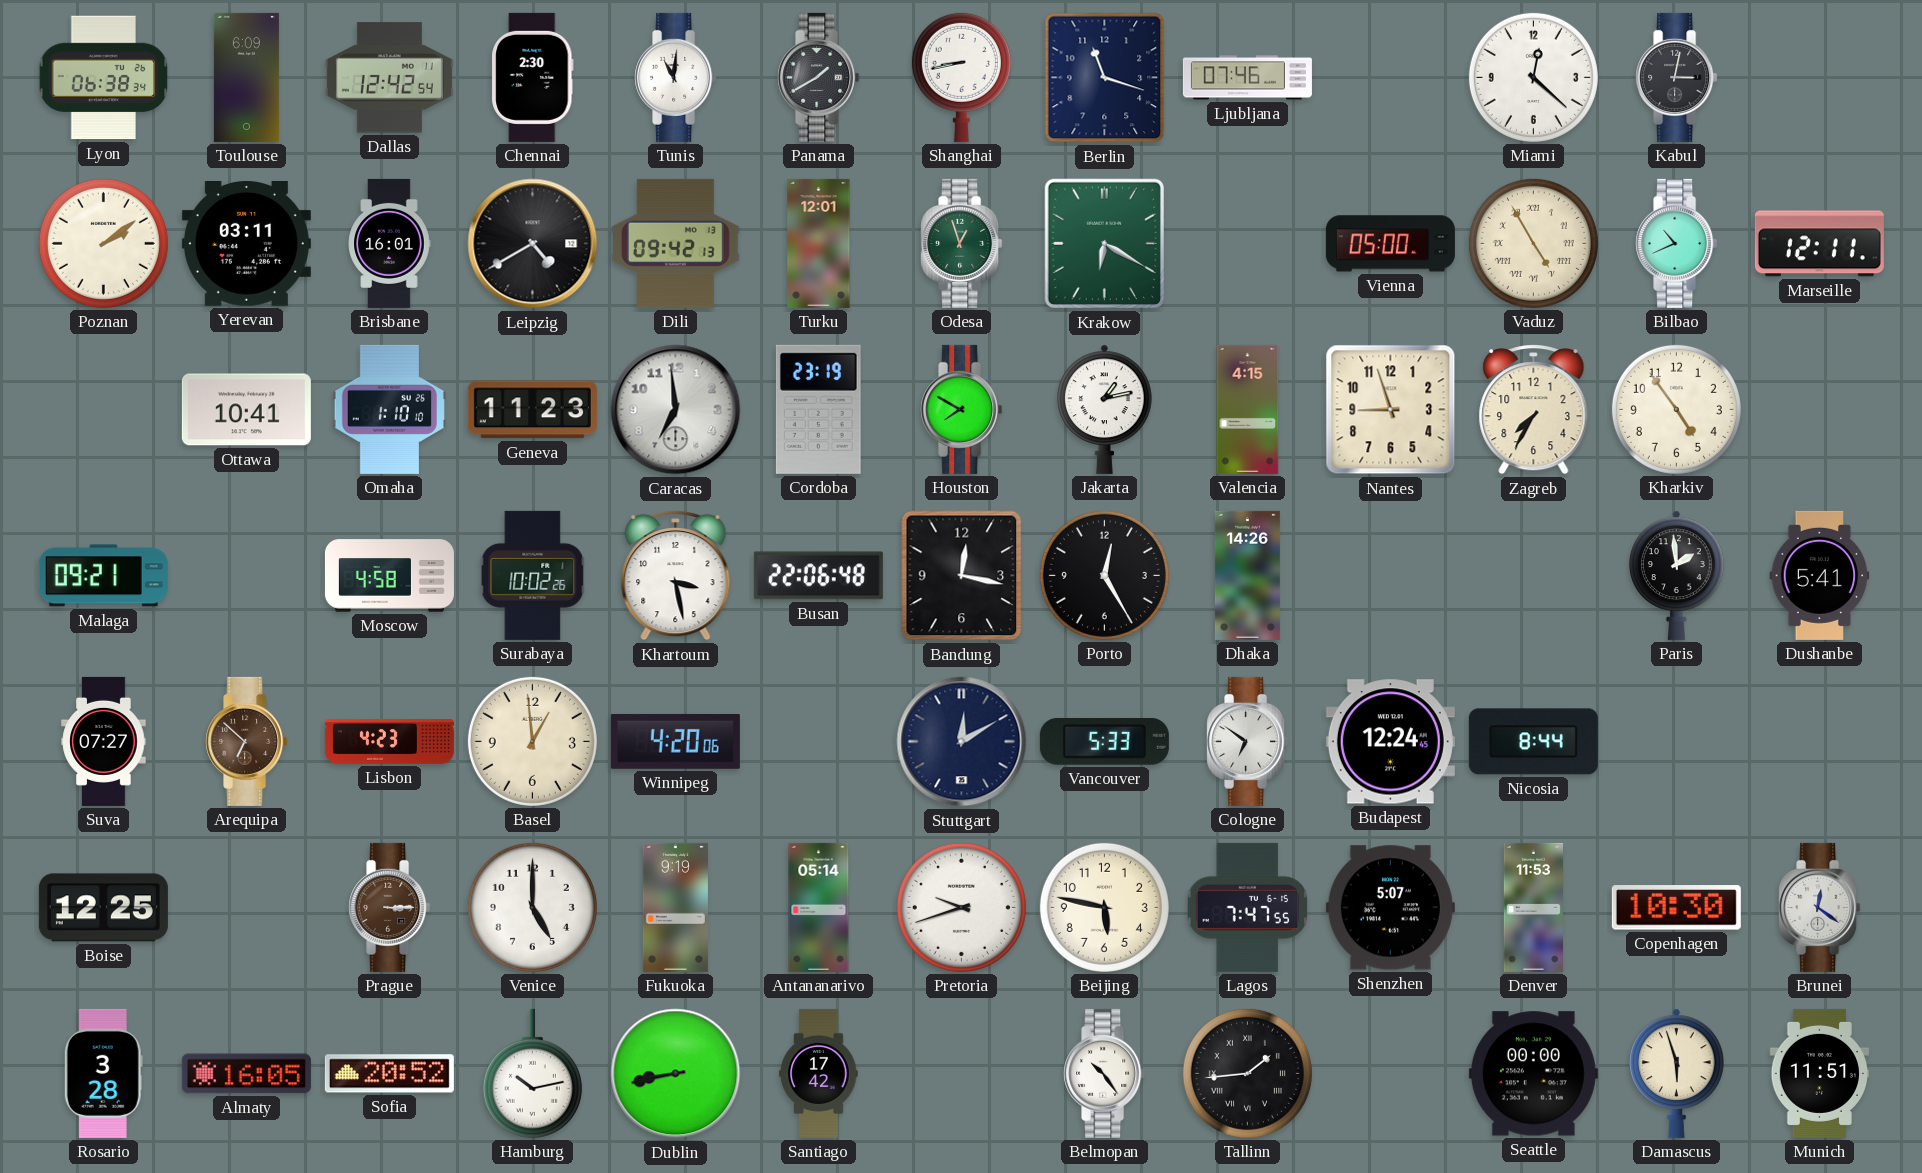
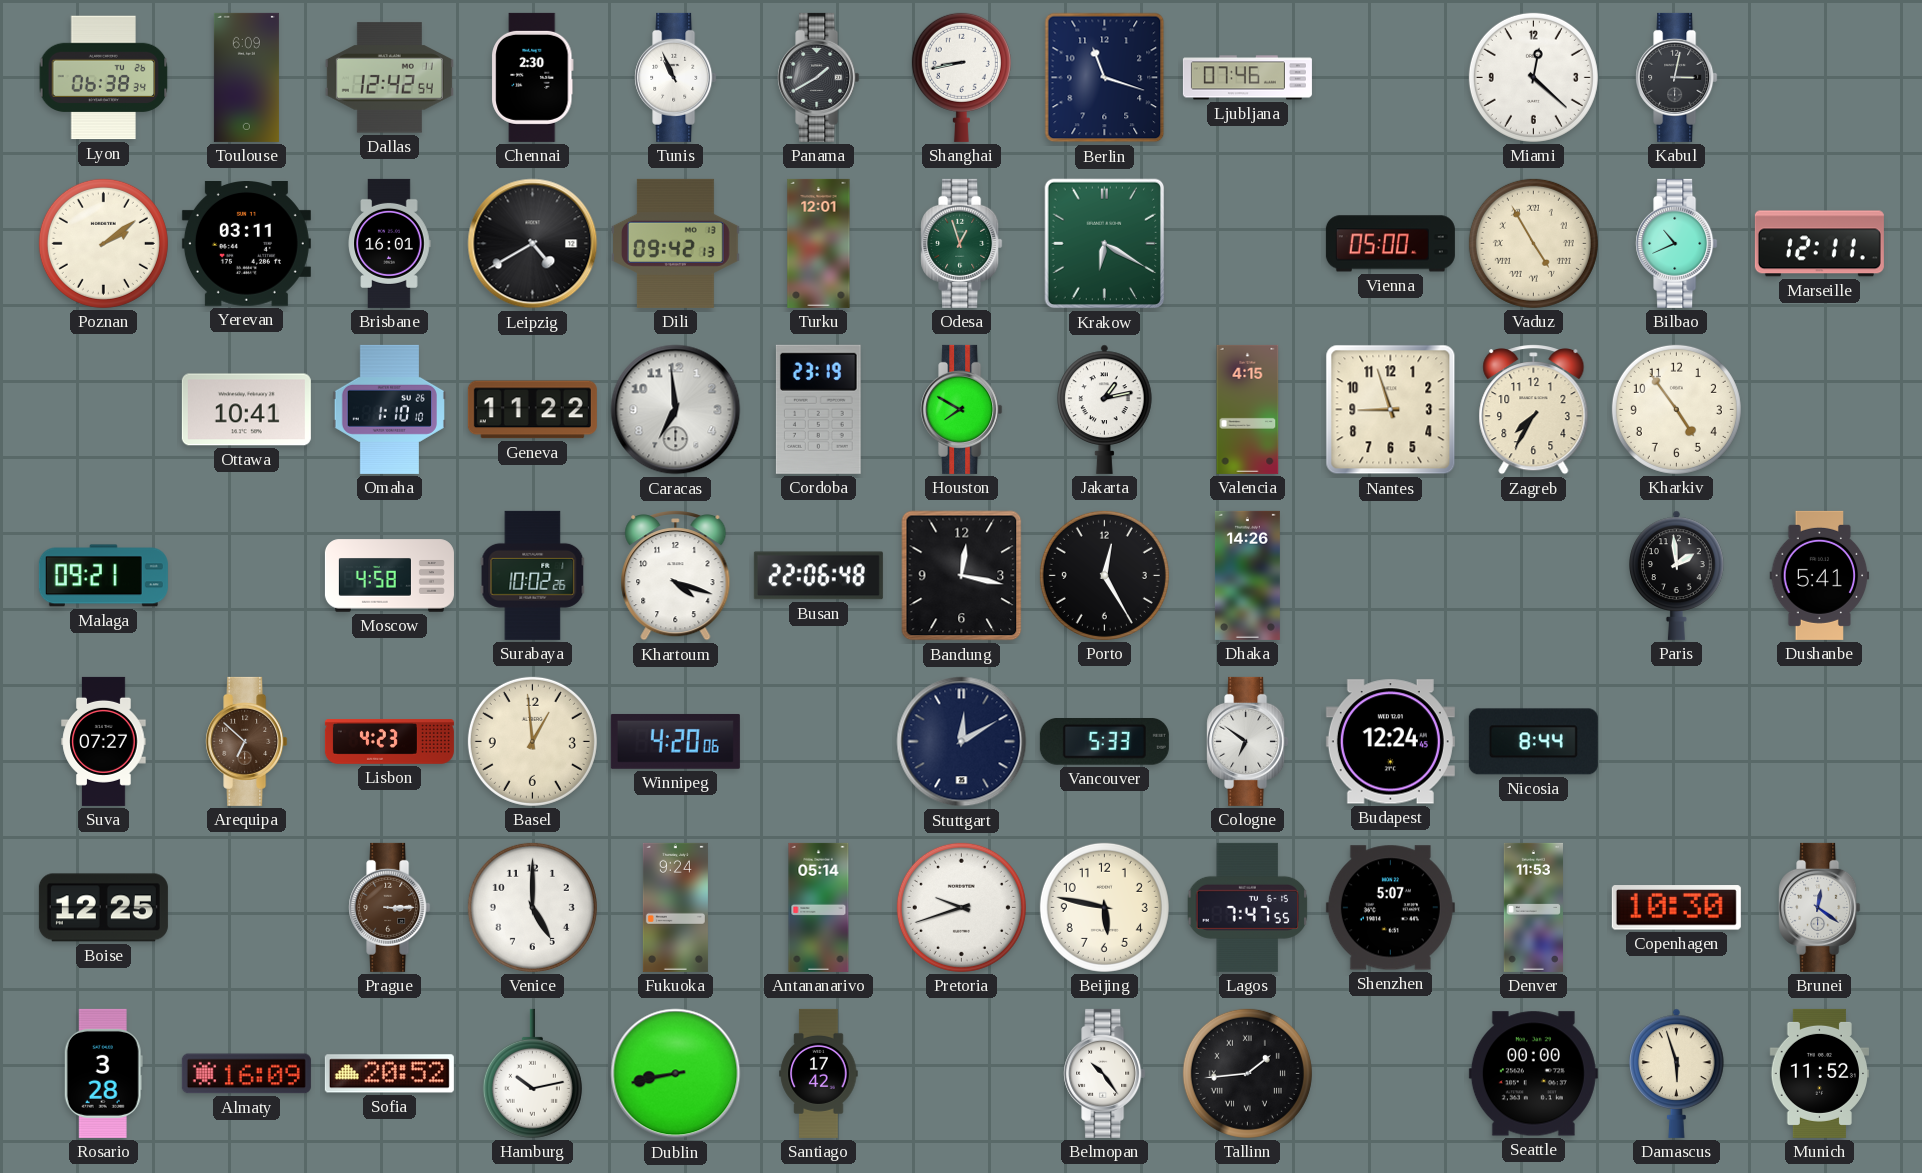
Tunis: 11:01 -> 10:56 (676, 77)
Geneva: 11:23 -> 11:22 (532, 410)
Khartoum: 3:28 -> 4:18 (676, 576)
Fukuoka: 9:19 -> 9:24 (675, 907)
Almaty: 16:05 -> 16:09 (246, 1074)
Munich: 11:51 -> 11:52 (1819, 1073)
